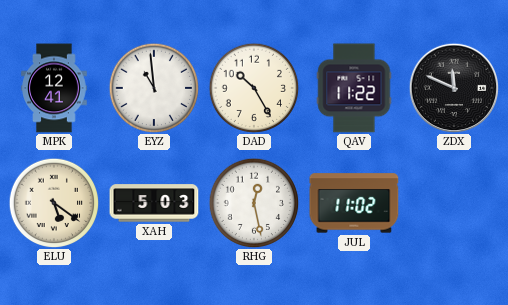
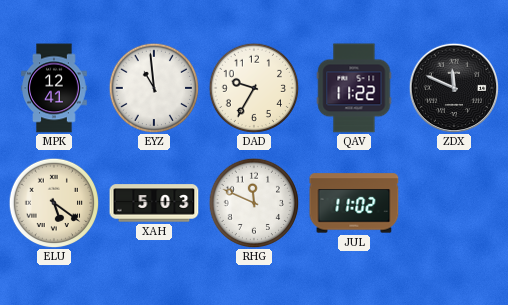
DAD: 10:25 -> 9:35 (254, 88)
RHG: 12:28 -> 11:49 (254, 203)
